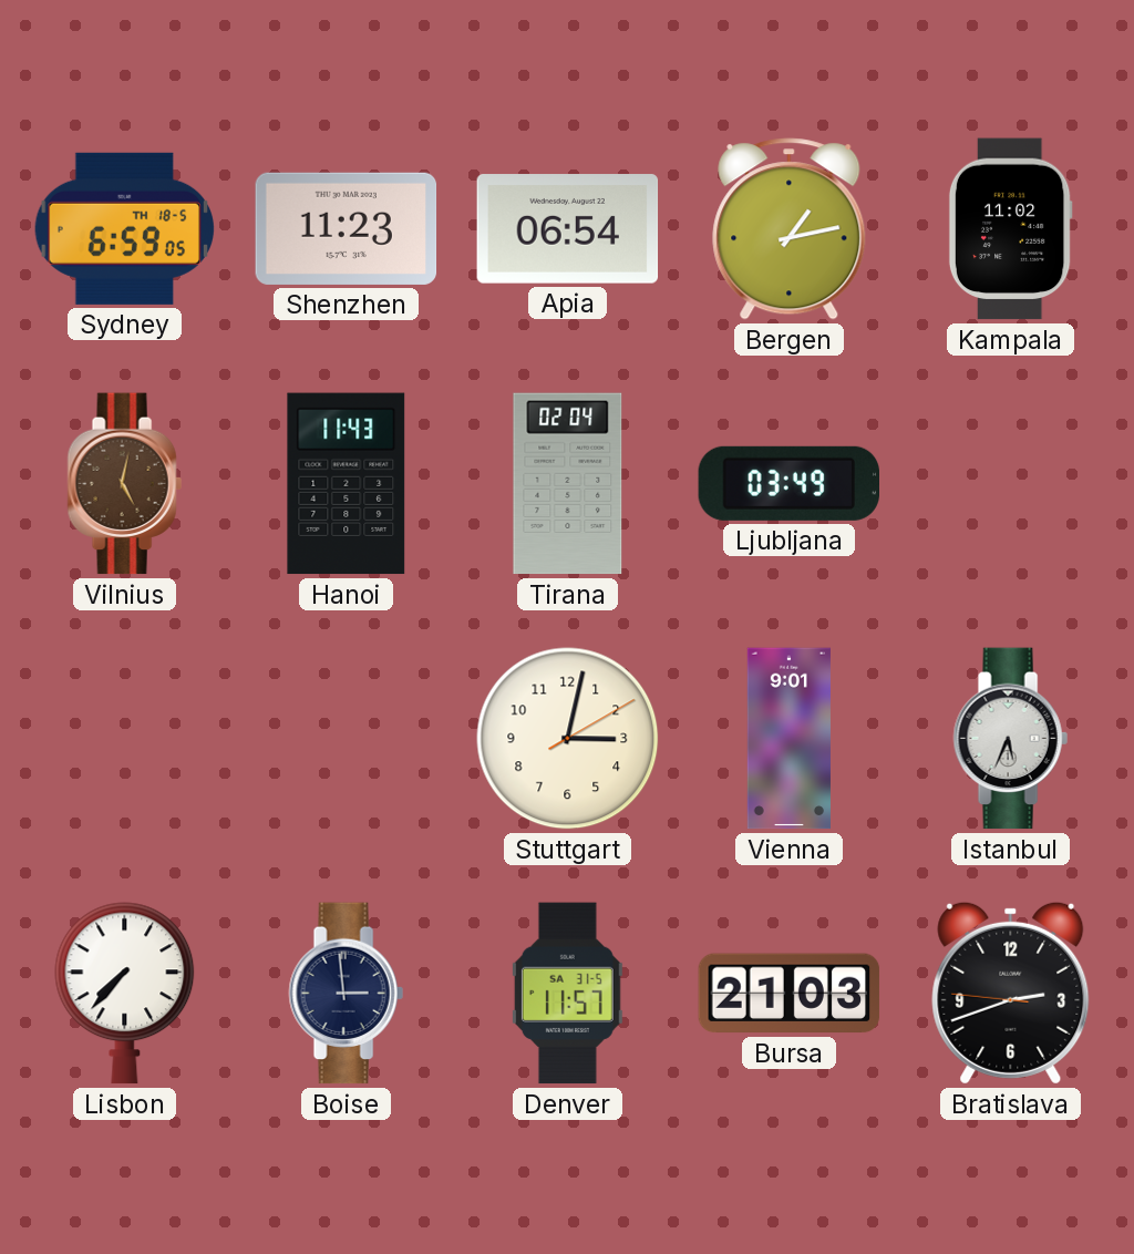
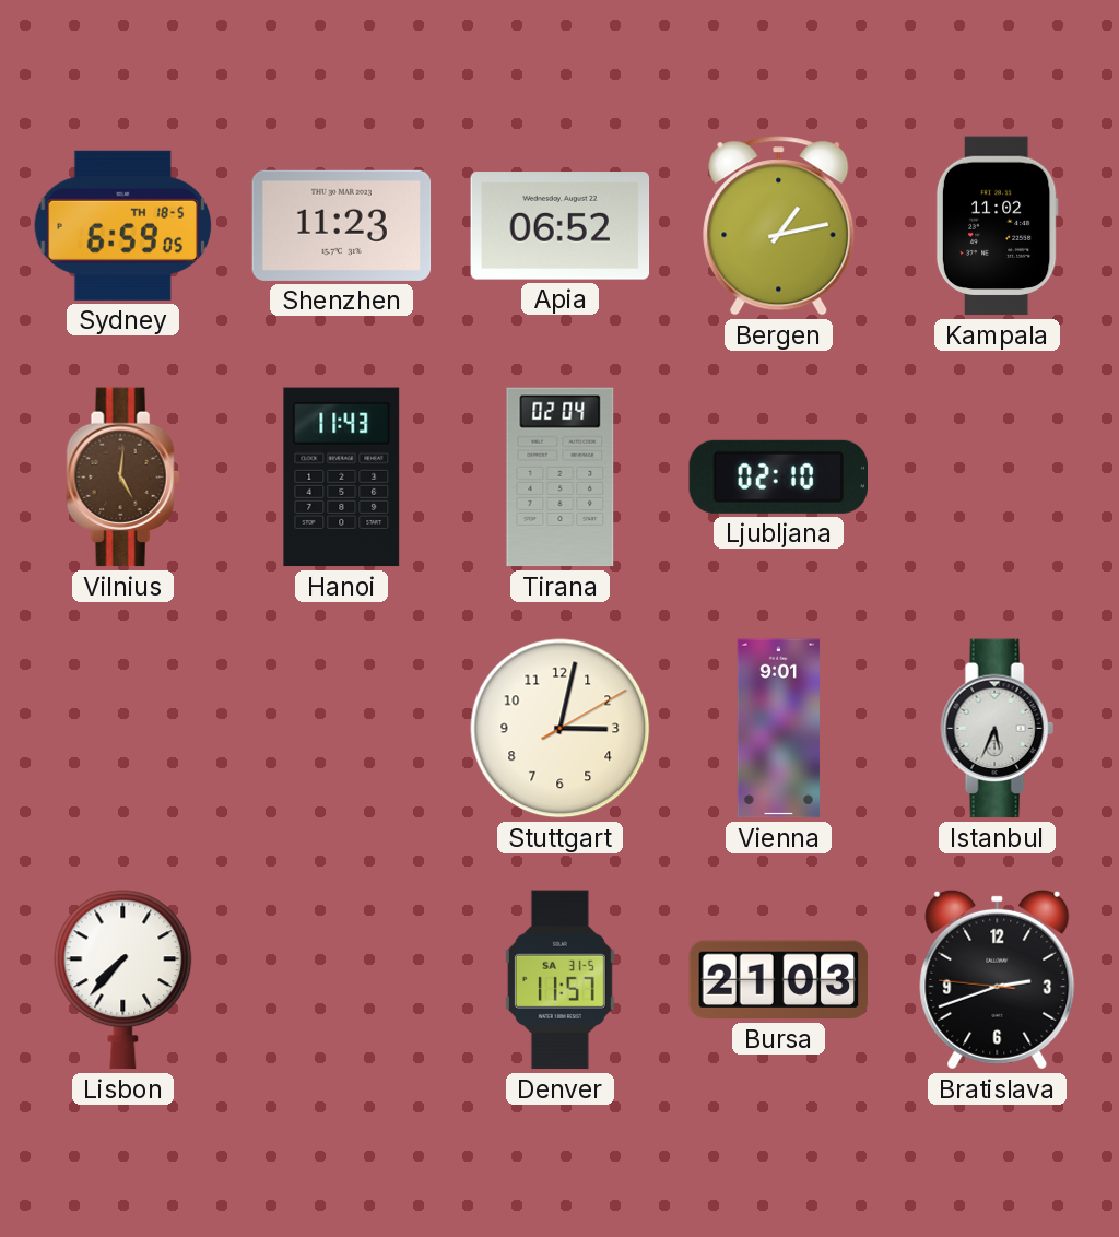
Apia: 06:54 -> 06:52 (561, 226)
Vilnius: 5:02 -> 5:01 (122, 478)
Ljubljana: 03:49 -> 02:10 (778, 476)
Boise: 2:59 -> none (346, 994)
